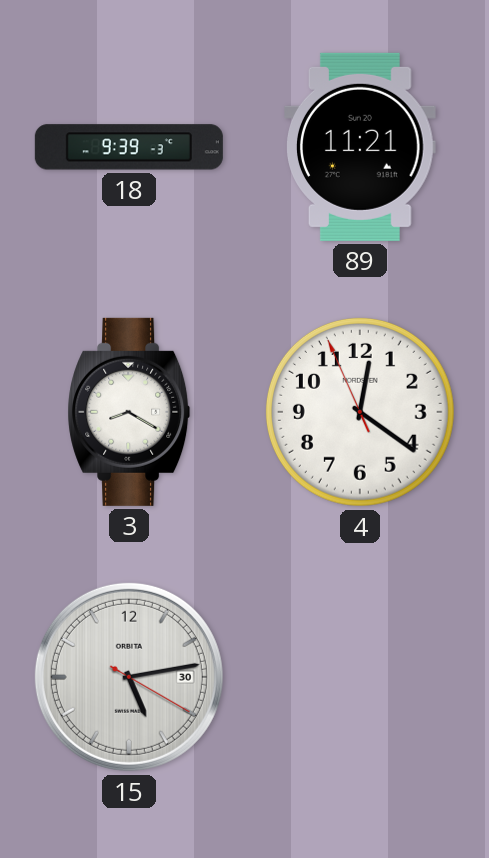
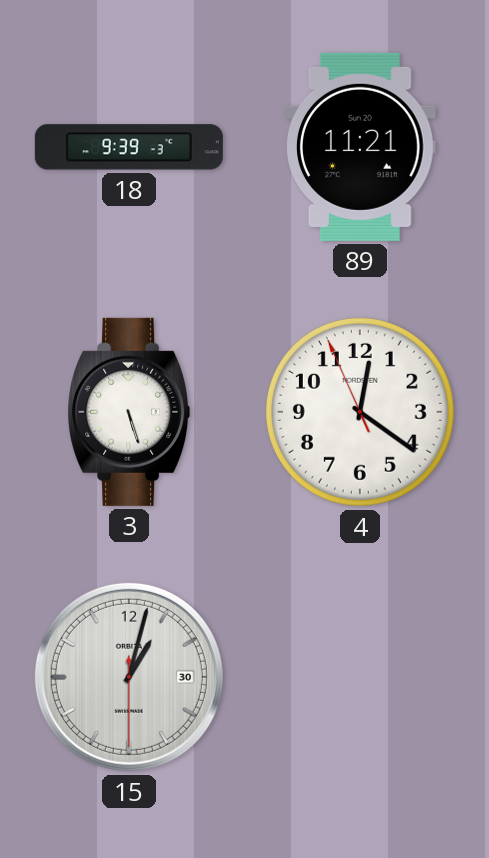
3: 8:20 -> 5:27 (129, 412)
15: 5:13 -> 1:02 (129, 677)
